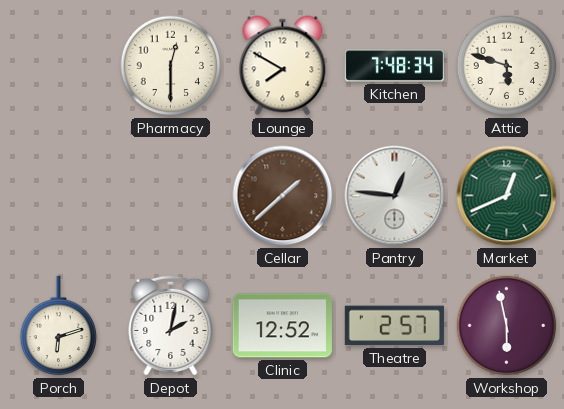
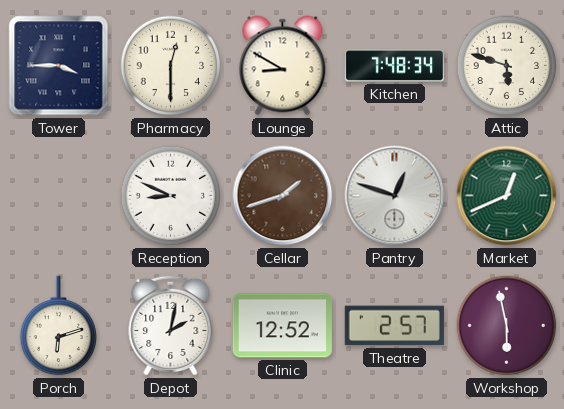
Tower: none -> 3:45 (59, 66)
Lounge: 7:50 -> 8:50 (283, 66)
Reception: none -> 8:49 (171, 196)
Cellar: 1:38 -> 1:42 (283, 196)
Pantry: 12:46 -> 12:48 (395, 196)
